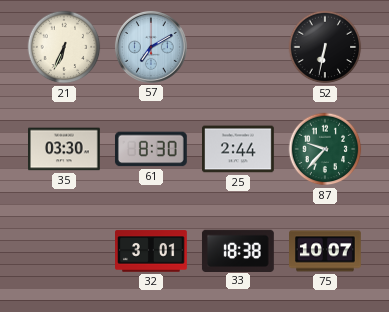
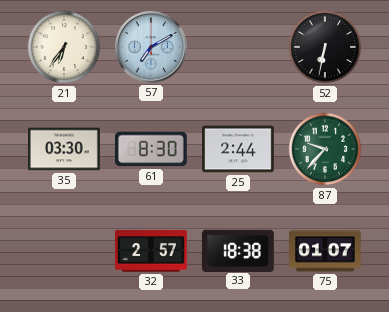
21: 6:34 -> 6:36 (64, 47)
32: 3:01 -> 2:57 (152, 251)
75: 10:07 -> 01:07 (326, 251)
